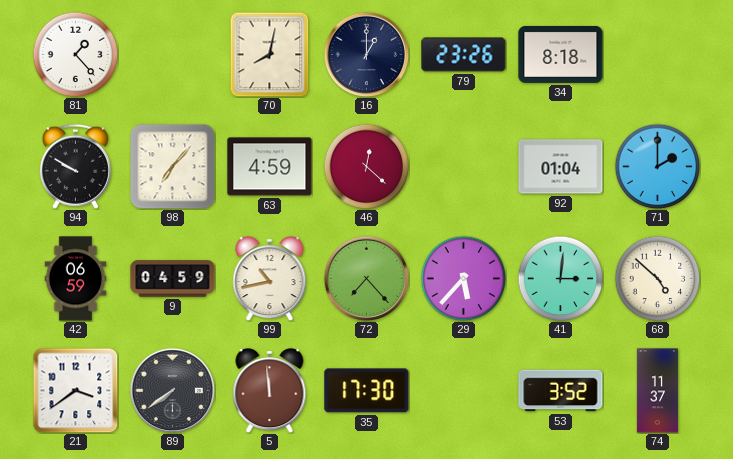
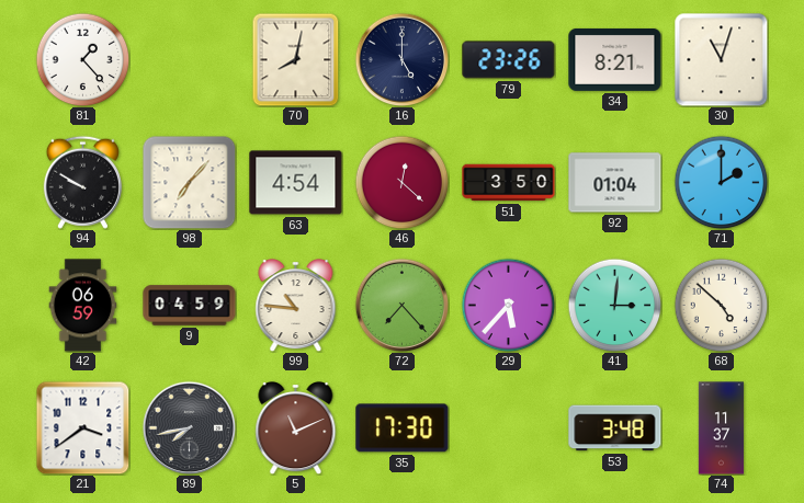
16: 1:00 -> 5:00 (401, 59)
34: 8:18 -> 8:21 (615, 59)
30: none -> 11:03 (722, 60)
63: 4:59 -> 4:54 (296, 183)
51: none -> 3:50 (509, 183)
99: 10:43 -> 10:46 (296, 306)
89: 7:39 -> 7:43 (189, 427)
5: 11:59 -> 11:11 (296, 428)
53: 3:52 -> 3:48 (615, 428)
